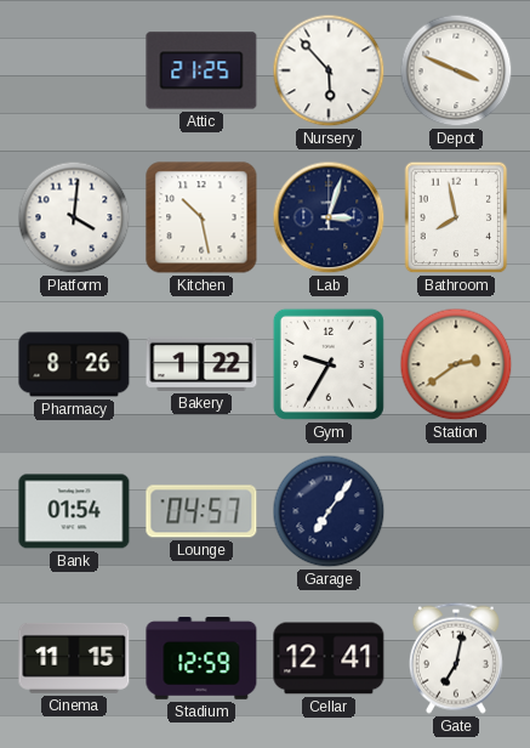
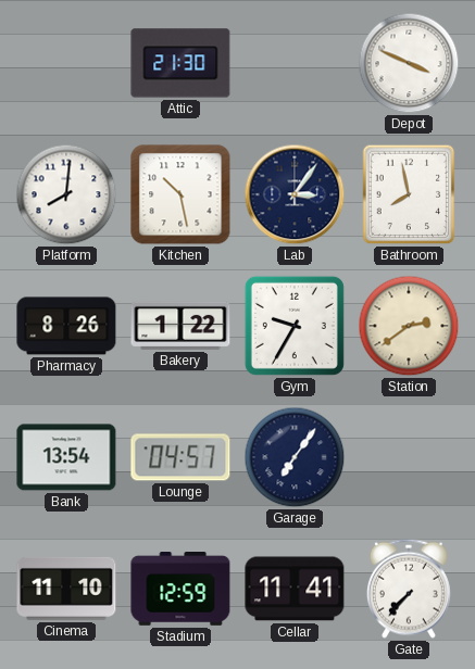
Attic: 21:25 -> 21:30 (180, 63)
Nursery: 5:53 -> none (329, 70)
Platform: 4:01 -> 8:01 (66, 194)
Lab: 3:03 -> 3:06 (295, 194)
Bank: 01:54 -> 13:54 (66, 457)
Cinema: 11:15 -> 11:10 (66, 589)
Cellar: 12:41 -> 11:41 (295, 589)
Gate: 7:02 -> 7:37 (409, 589)
